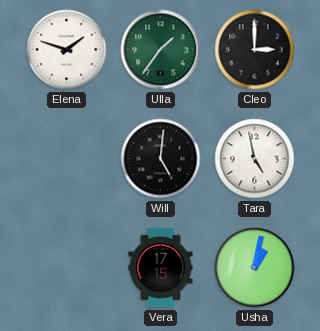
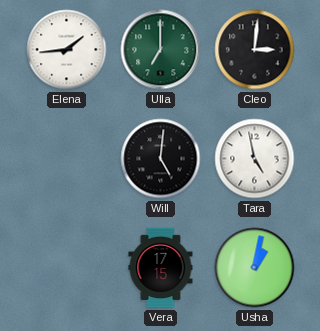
Elena: 1:48 -> 1:44 (67, 50)
Ulla: 1:36 -> 7:00 (161, 50)
Cleo: 3:00 -> 3:01 (255, 50)
